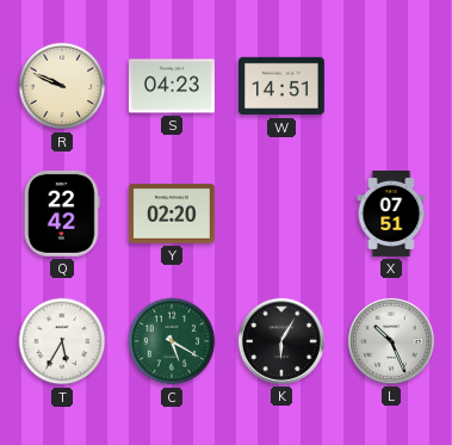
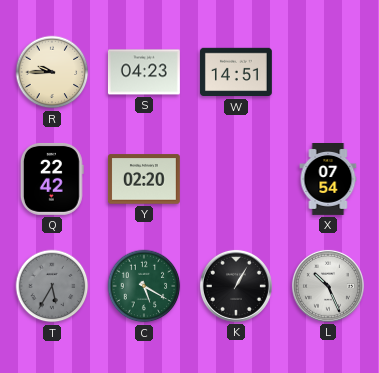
R: 9:49 -> 9:45 (52, 72)
X: 07:51 -> 07:54 (328, 180)
T dial: white -> grey (52, 286)
K: 6:05 -> 1:05 (236, 286)
